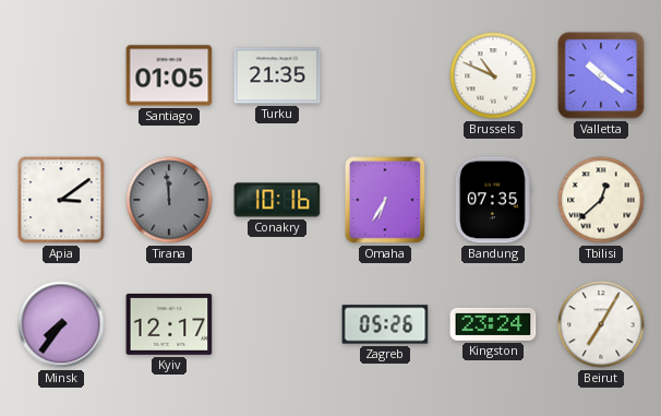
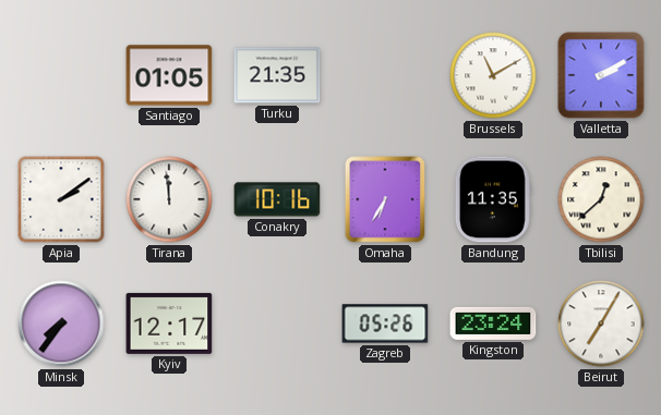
Brussels: 10:49 -> 11:10 (493, 75)
Valletta: 10:21 -> 2:10 (601, 75)
Apia: 3:09 -> 2:09 (61, 199)
Tirana dial: grey -> white (169, 199)
Bandung: 07:35 -> 11:35 (493, 199)
